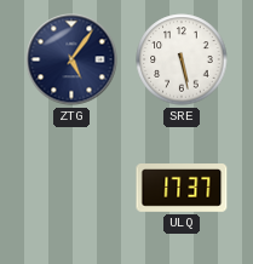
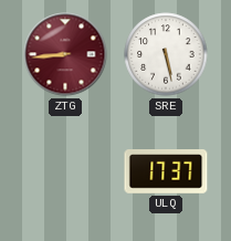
ZTG: 5:06 -> 8:44 (65, 54)
ZTG dial: navy -> burgundy (65, 54)
